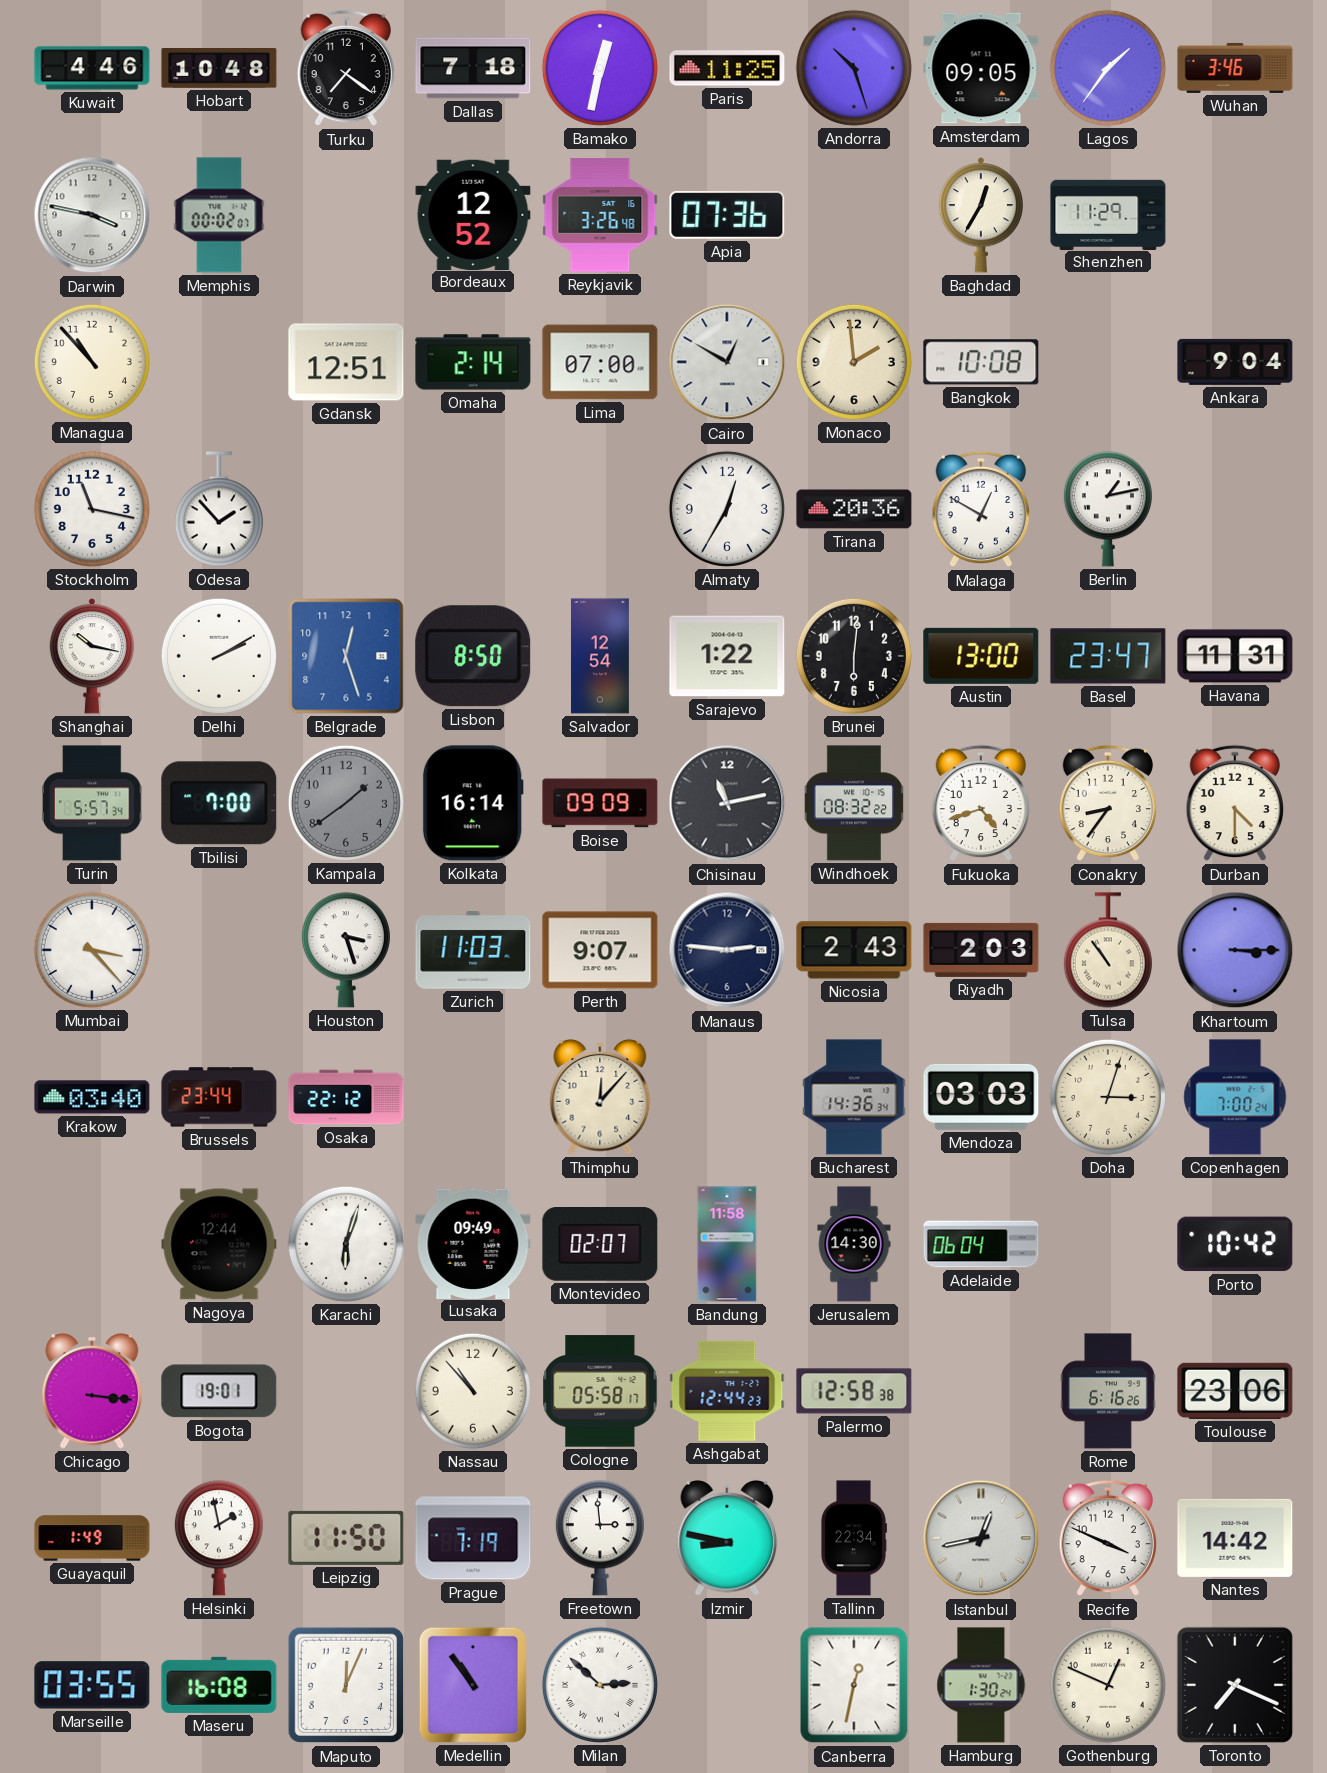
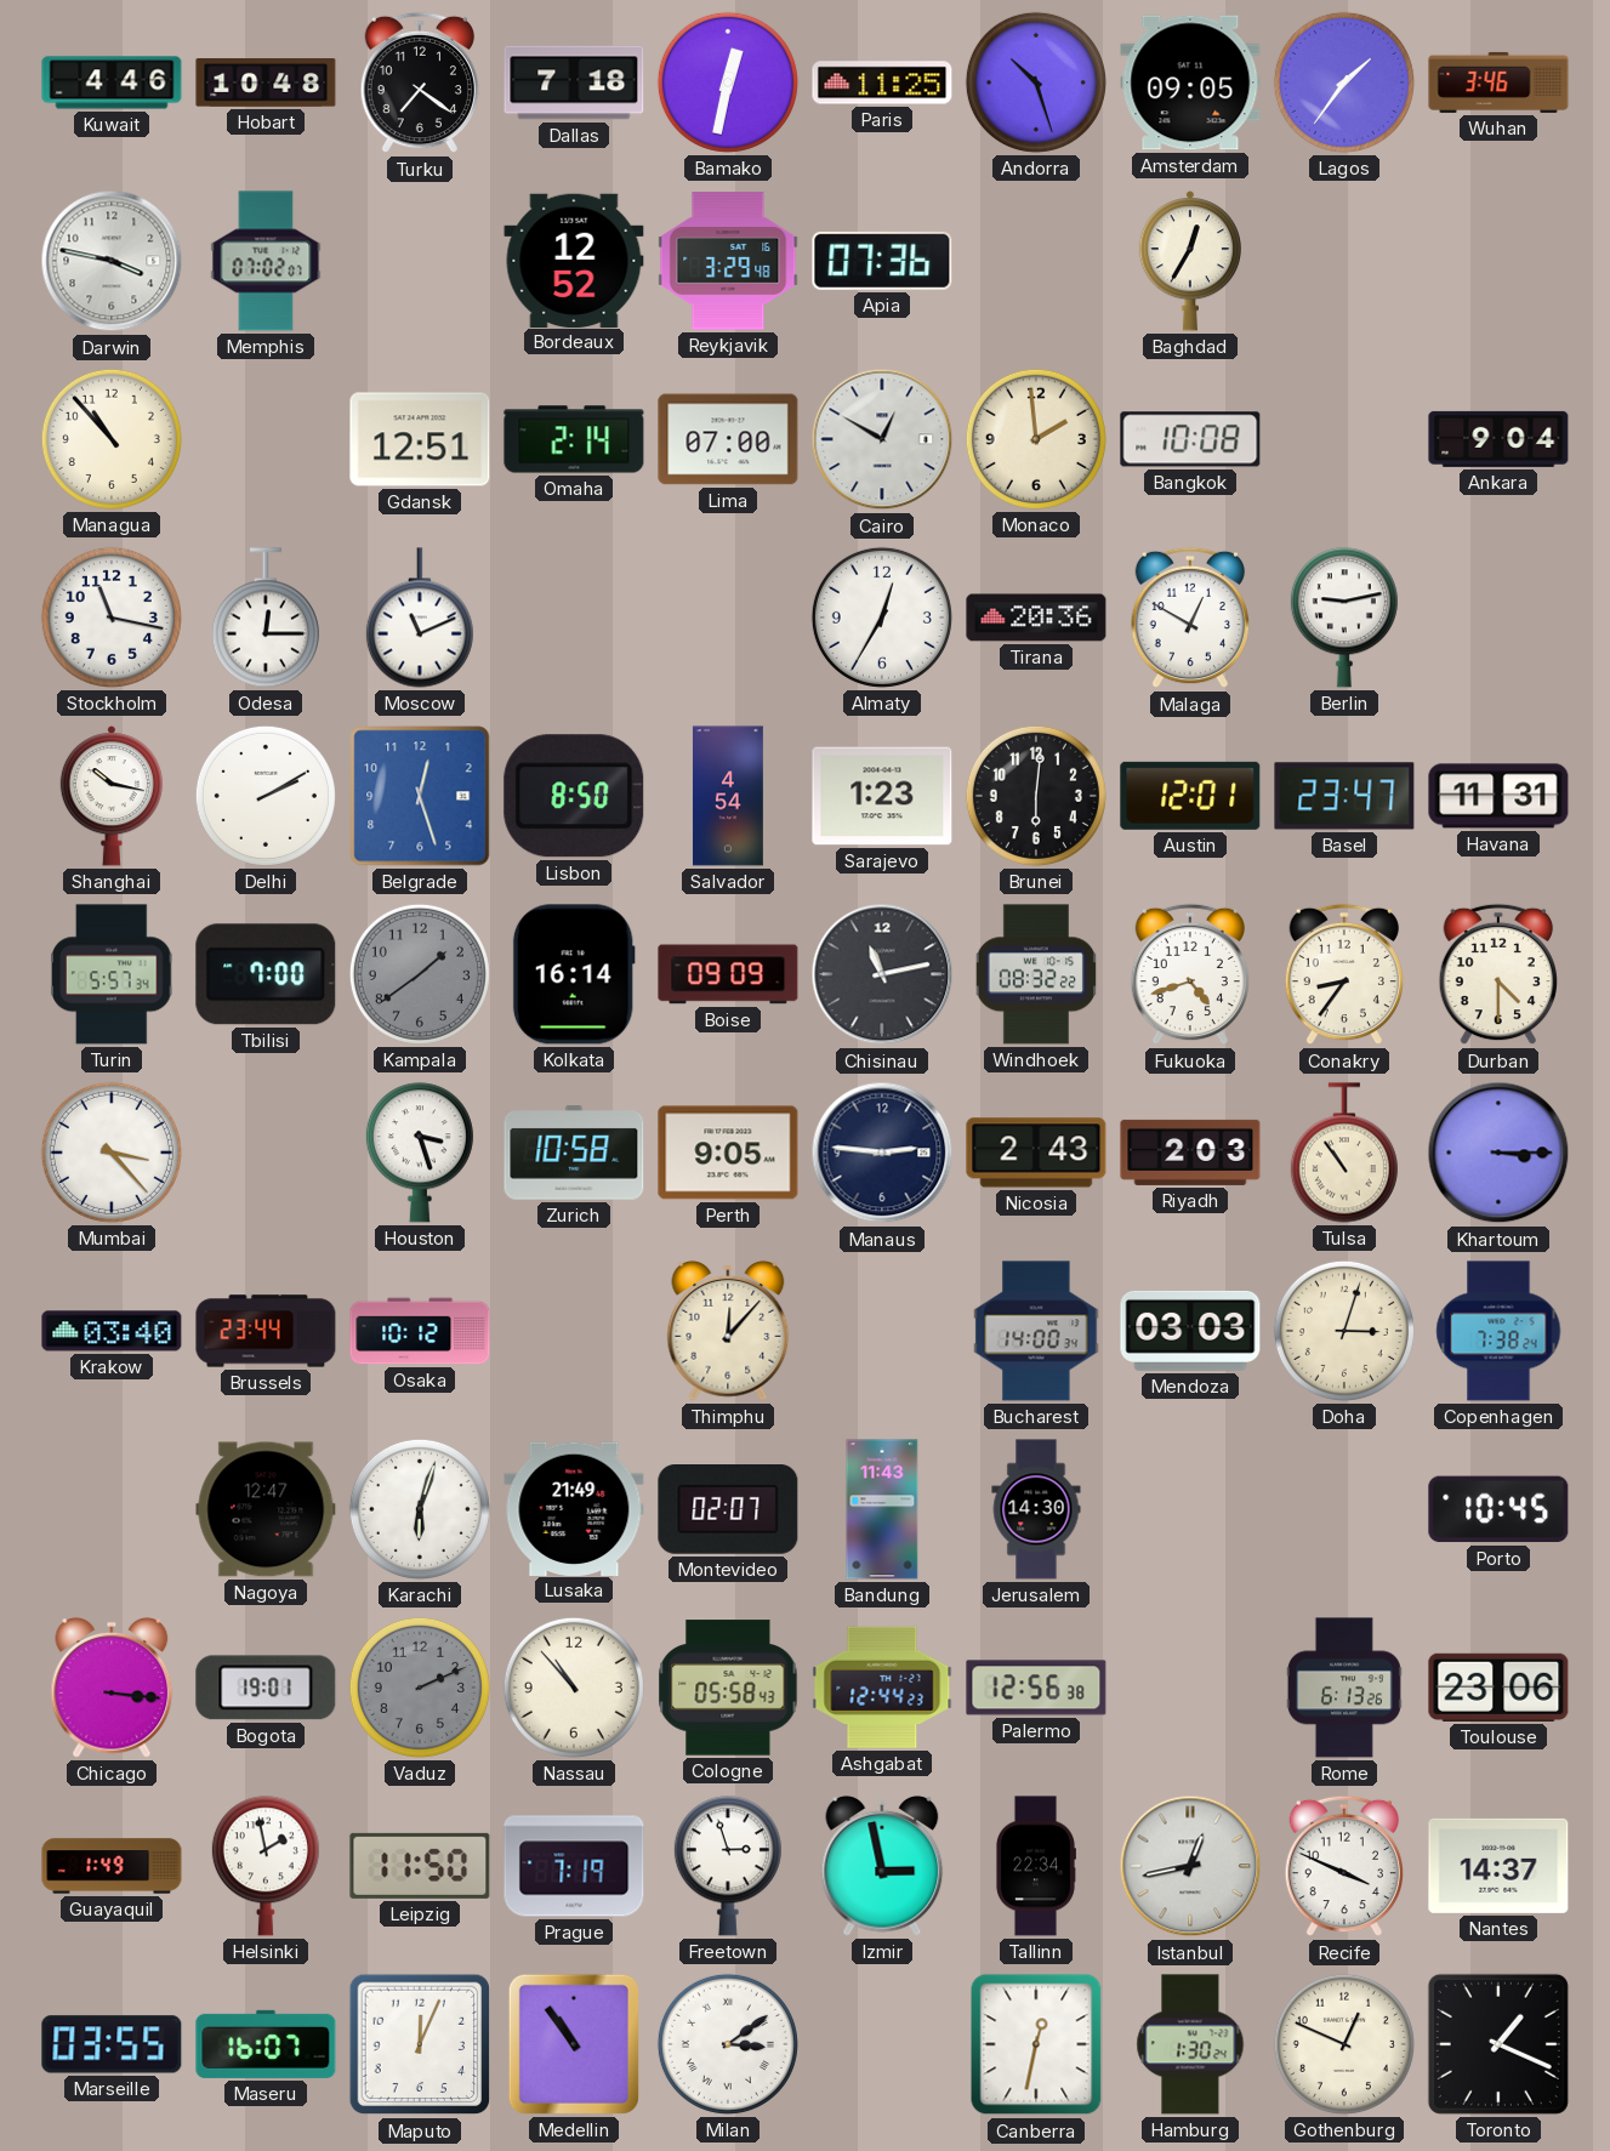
Memphis: 00:02 -> 07:02 (266, 261)
Reykjavik: 3:26 -> 3:29 (728, 261)
Shenzhen: 11:29 -> none (1108, 214)
Odesa: 1:53 -> 12:15 (266, 618)
Moscow: none -> 11:11 (420, 618)
Berlin: 1:13 -> 9:13 (1344, 618)
Salvador: 12:54 -> 4:54 (728, 796)
Sarajevo: 1:22 -> 1:23 (882, 796)
Austin: 13:00 -> 12:01 (1190, 796)
Zurich: 11:03 -> 10:58 (574, 1154)
Perth: 9:07 -> 9:05 (728, 1153)
Osaka: 22:12 -> 10:12 (420, 1331)
Bucharest: 14:36 -> 14:00 (1036, 1331)
Copenhagen: 7:00 -> 7:38 (1498, 1331)
Nagoya: 12:44 -> 12:47 (266, 1509)
Lusaka: 09:49 -> 21:49 (574, 1508)
Bandung: 11:58 -> 11:43 (882, 1509)
Adelaide: 06:04 -> none (981, 1244)
Porto: 10:42 -> 10:45 (1498, 1509)
Vaduz: none -> 2:11 (420, 1688)
Cologne: 05:58:17 -> 05:58:43 (728, 1688)
Palermo: 12:58 -> 12:56 (1036, 1688)
Rome: 6:16 -> 6:13 (1344, 1688)
Freetown: 2:59 -> 2:57 (728, 1866)
Izmir: 8:47 -> 2:58 (882, 1866)
Nantes: 14:42 -> 14:37 (1498, 1866)
Maseru: 16:08 -> 16:07 (266, 2044)
Milan: 2:52 -> 3:09 (728, 2044)
Toronto: 7:19 -> 1:19 (1498, 2044)
